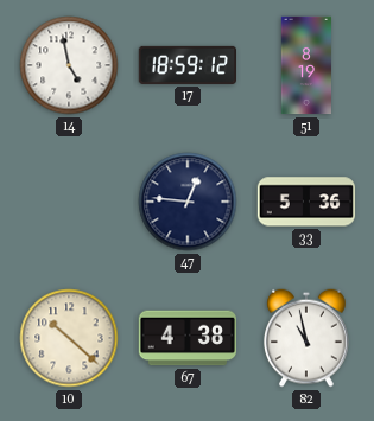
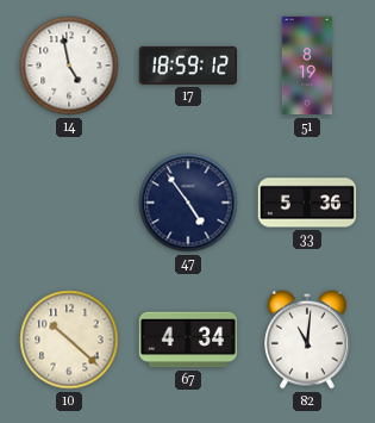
47: 12:46 -> 4:54 (188, 203)
67: 4:38 -> 4:34 (187, 340)
82: 10:58 -> 11:01 (308, 340)
